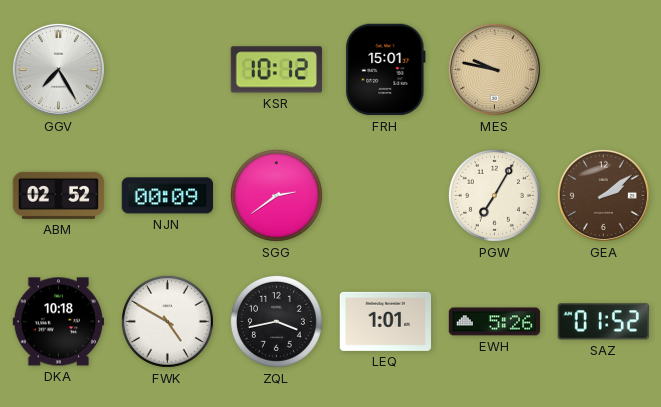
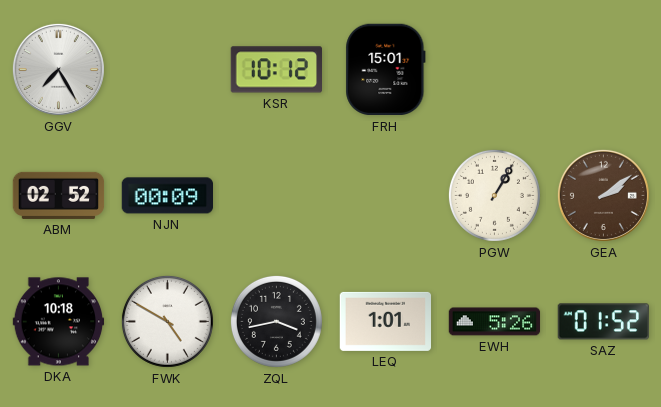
MES: 9:47 -> none (494, 69)
SGG: 2:39 -> none (276, 195)
PGW: 7:05 -> 1:05 (494, 195)
